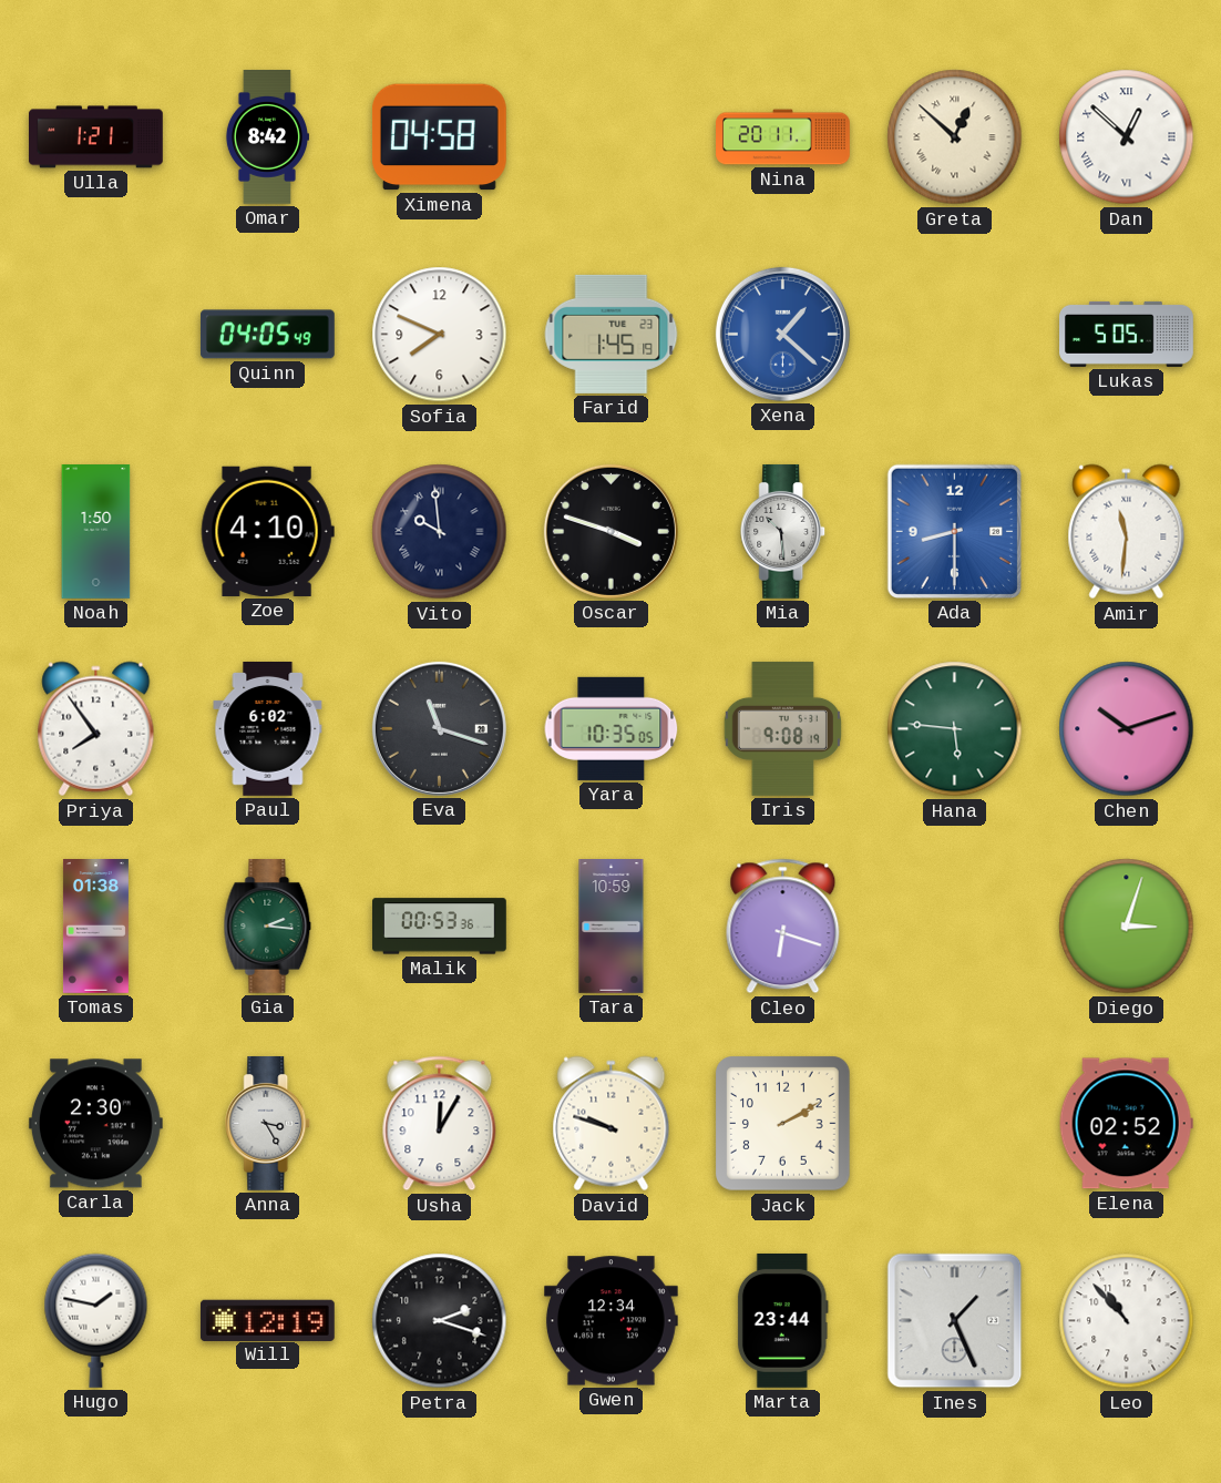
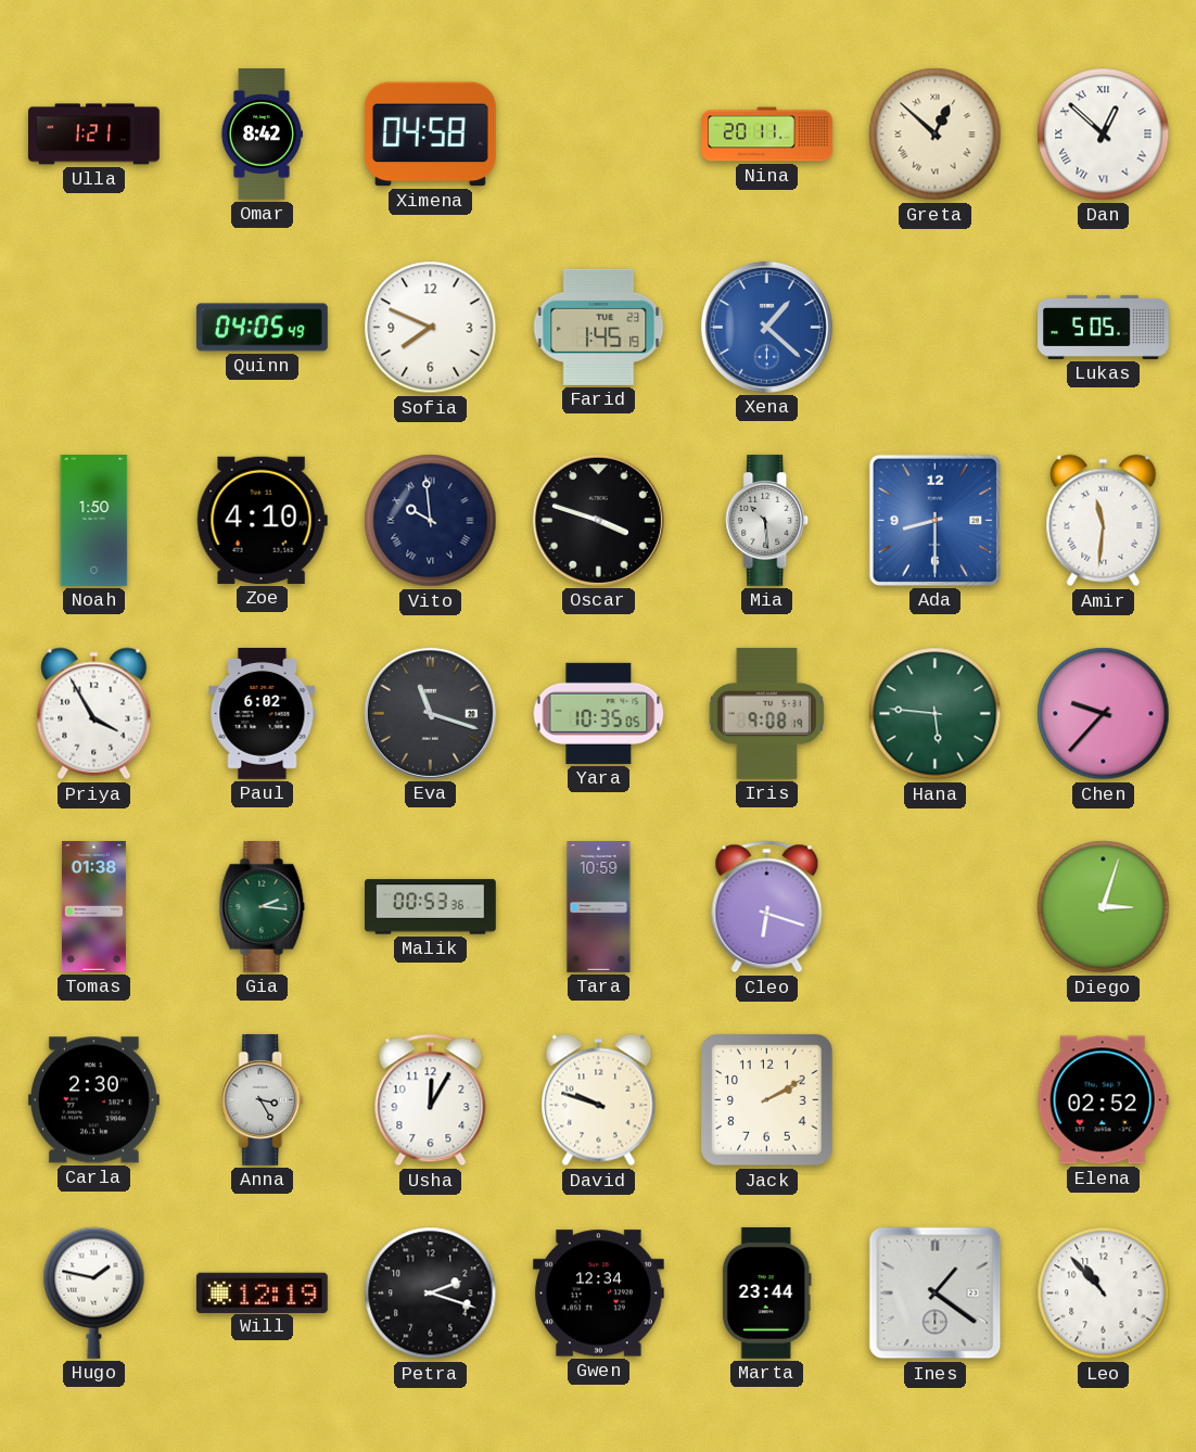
Priya: 7:54 -> 3:55 (94, 714)
Chen: 10:12 -> 9:37 (1104, 714)
Ines: 1:26 -> 1:21 (936, 1294)
